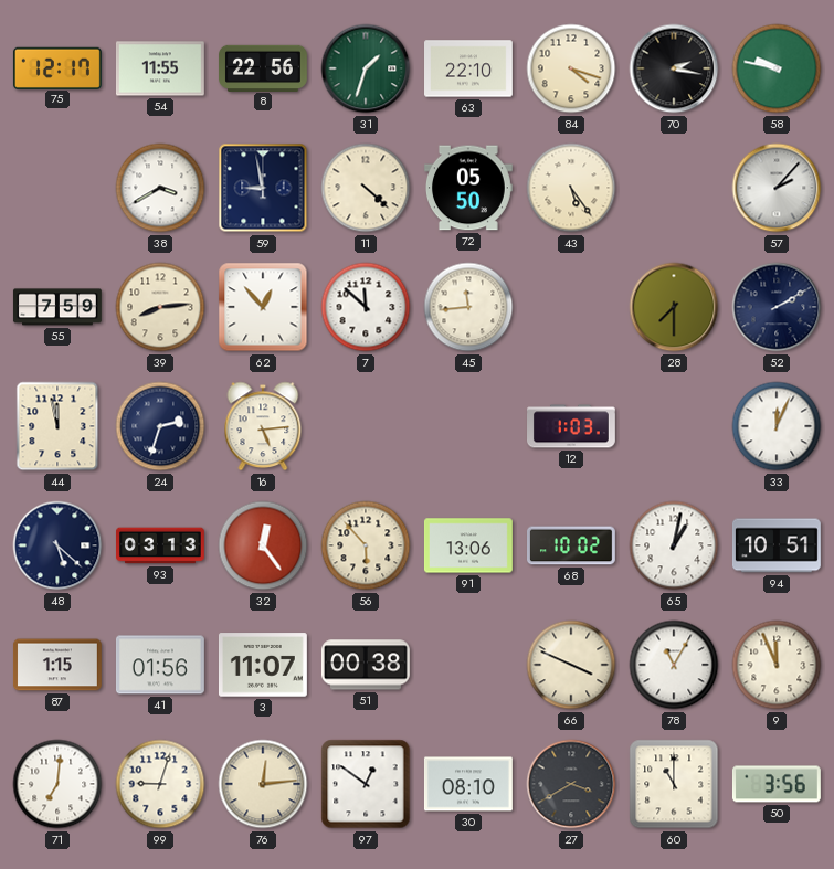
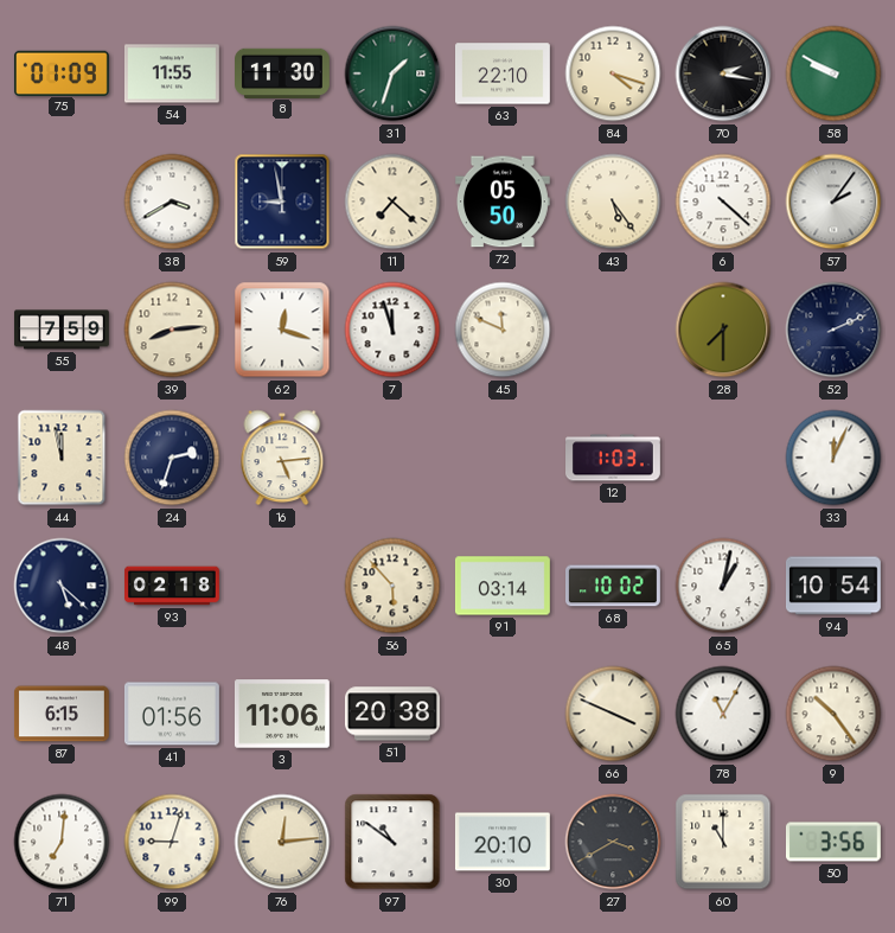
75: 12:17 -> 01:09 (62, 72)
8: 22:56 -> 11:30 (283, 72)
58: 9:47 -> 9:50 (833, 74)
11: 4:22 -> 7:22 (392, 202)
6: none -> 4:22 (723, 202)
57: 2:07 -> 2:06 (833, 202)
62: 12:53 -> 12:18 (282, 330)
7: 11:52 -> 11:57 (392, 330)
45: 11:44 -> 11:49 (503, 330)
52: 2:10 -> 2:11 (833, 330)
93: 03:13 -> 02:18 (173, 586)
32: 12:24 -> none (263, 545)
91: 13:06 -> 03:14 (503, 586)
94: 10:51 -> 10:54 (833, 586)
87: 1:15 -> 6:15 (63, 714)
3: 11:07 -> 11:06 (282, 714)
51: 00:38 -> 20:38 (392, 714)
9: 11:56 -> 10:24 (833, 714)
97: 12:51 -> 10:51 (392, 842)
30: 08:10 -> 20:10 (503, 842)
